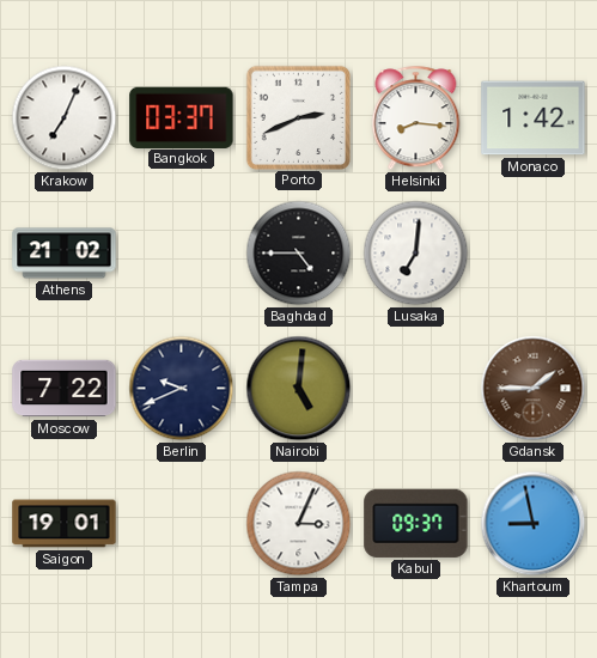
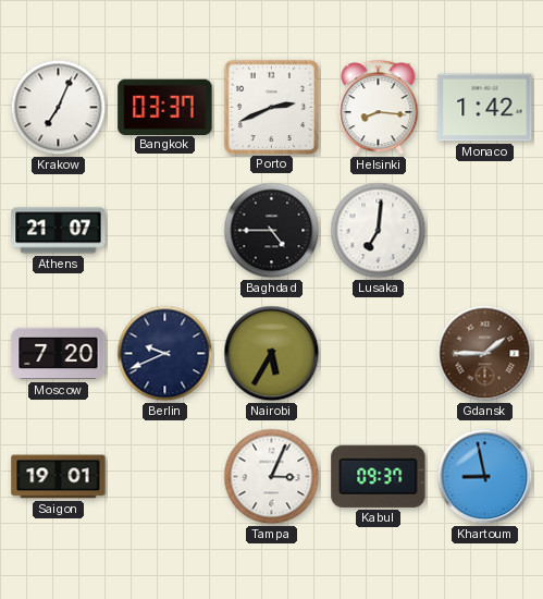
Athens: 21:02 -> 21:07 (59, 231)
Moscow: 7:22 -> 7:20 (59, 354)
Nairobi: 5:01 -> 5:35 (272, 354)
